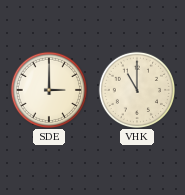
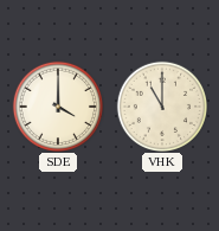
SDE: 3:00 -> 4:00 (57, 105)
